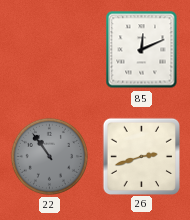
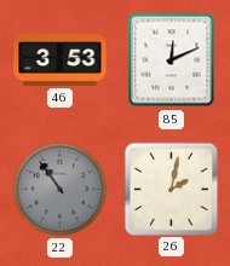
46: none -> 3:53 (61, 60)
26: 2:42 -> 2:02 (171, 189)
